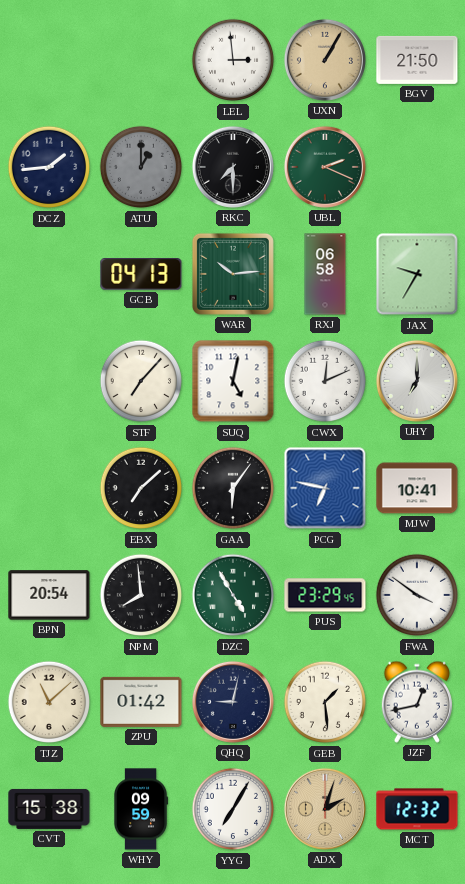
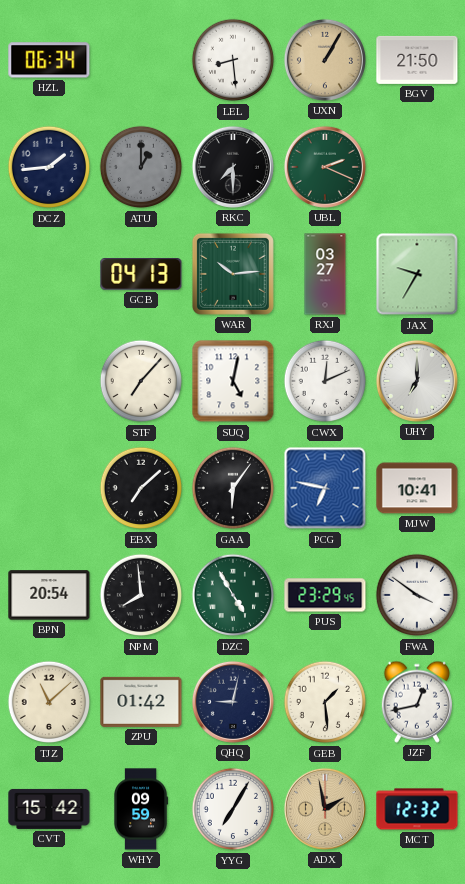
HZL: none -> 06:34 (49, 60)
LEL: 2:59 -> 8:29 (233, 60)
RXJ: 06:58 -> 03:27 (325, 274)
CVT: 15:38 -> 15:42 (49, 809)
ADX: 2:03 -> 1:58 (325, 809)
